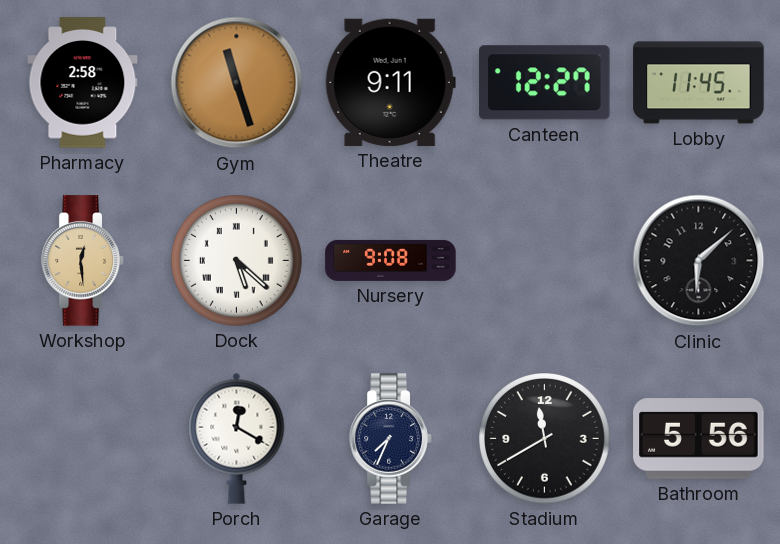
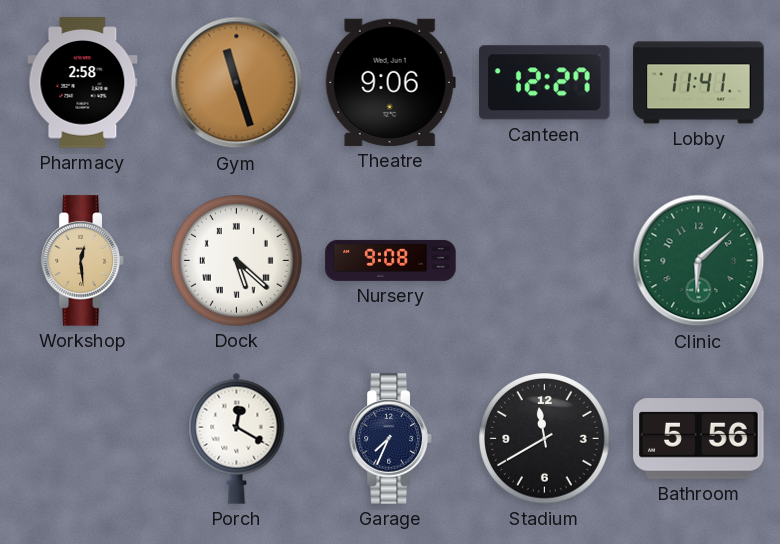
Theatre: 9:11 -> 9:06 (390, 82)
Lobby: 11:45 -> 11:41 (699, 83)
Clinic dial: black -> green (699, 261)
